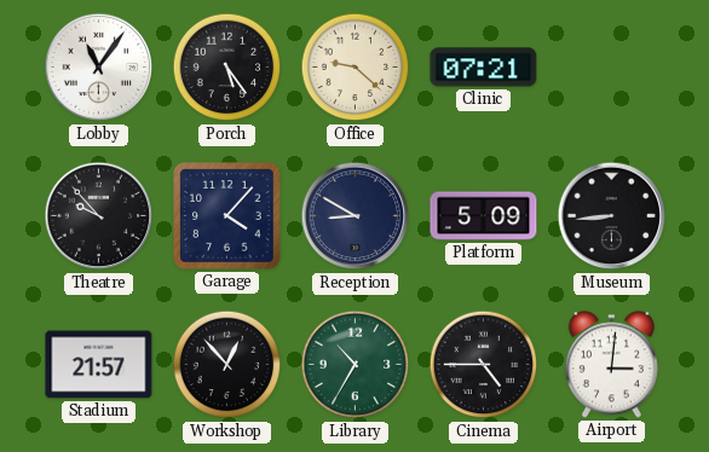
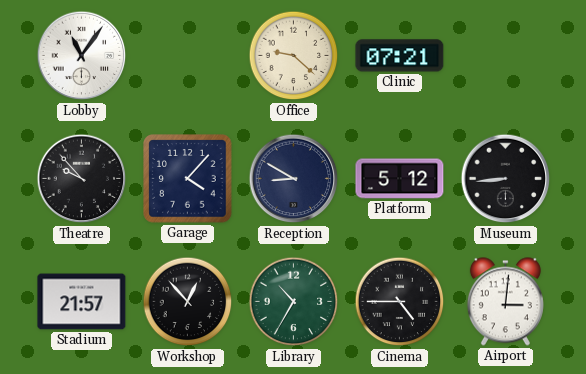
Porch: 5:24 -> none (227, 68)
Platform: 5:09 -> 5:12 (400, 179)
